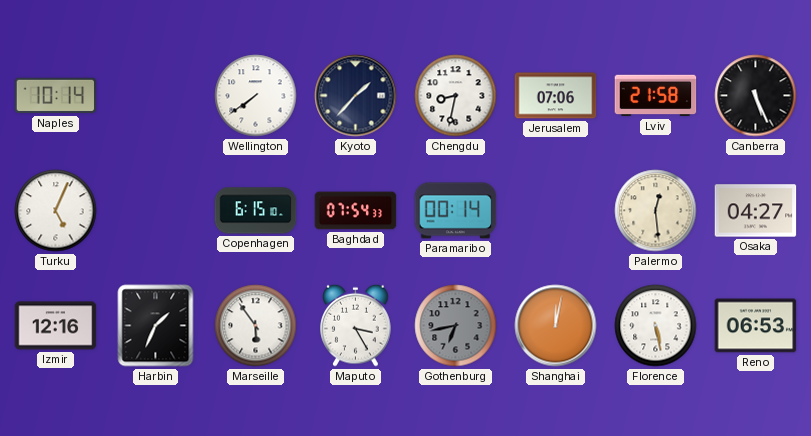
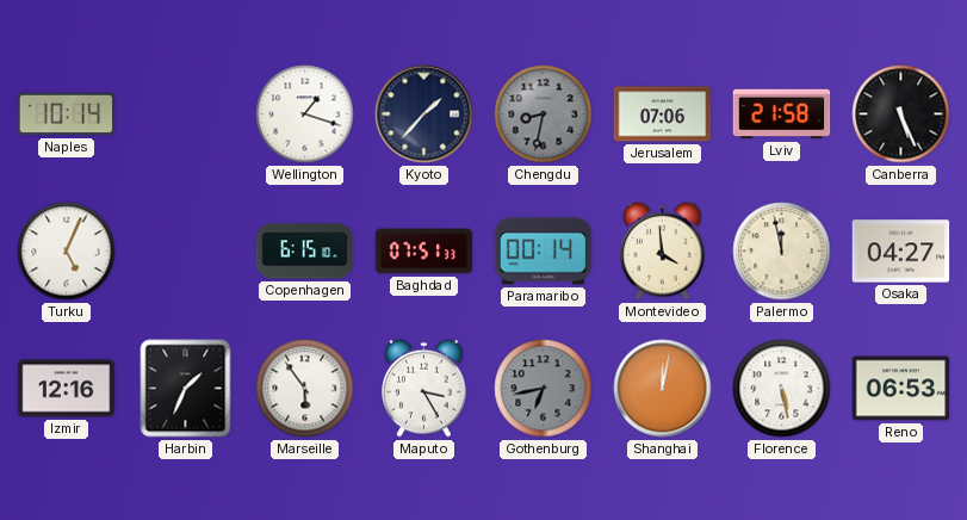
Wellington: 7:39 -> 1:18 (305, 114)
Chengdu dial: white -> grey (544, 114)
Baghdad: 07:54 -> 07:51 (424, 252)
Montevideo: none -> 3:59 (663, 250)
Palermo: 12:29 -> 11:58 (782, 252)
